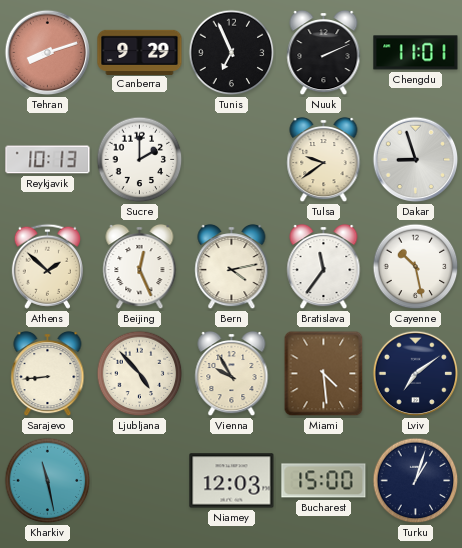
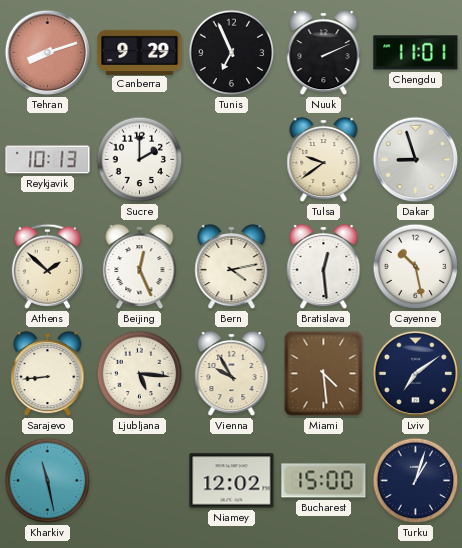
Bratislava: 11:36 -> 12:29 (324, 267)
Ljubljana: 4:53 -> 5:16 (140, 374)
Niamey: 12:03 -> 12:02 (232, 481)
